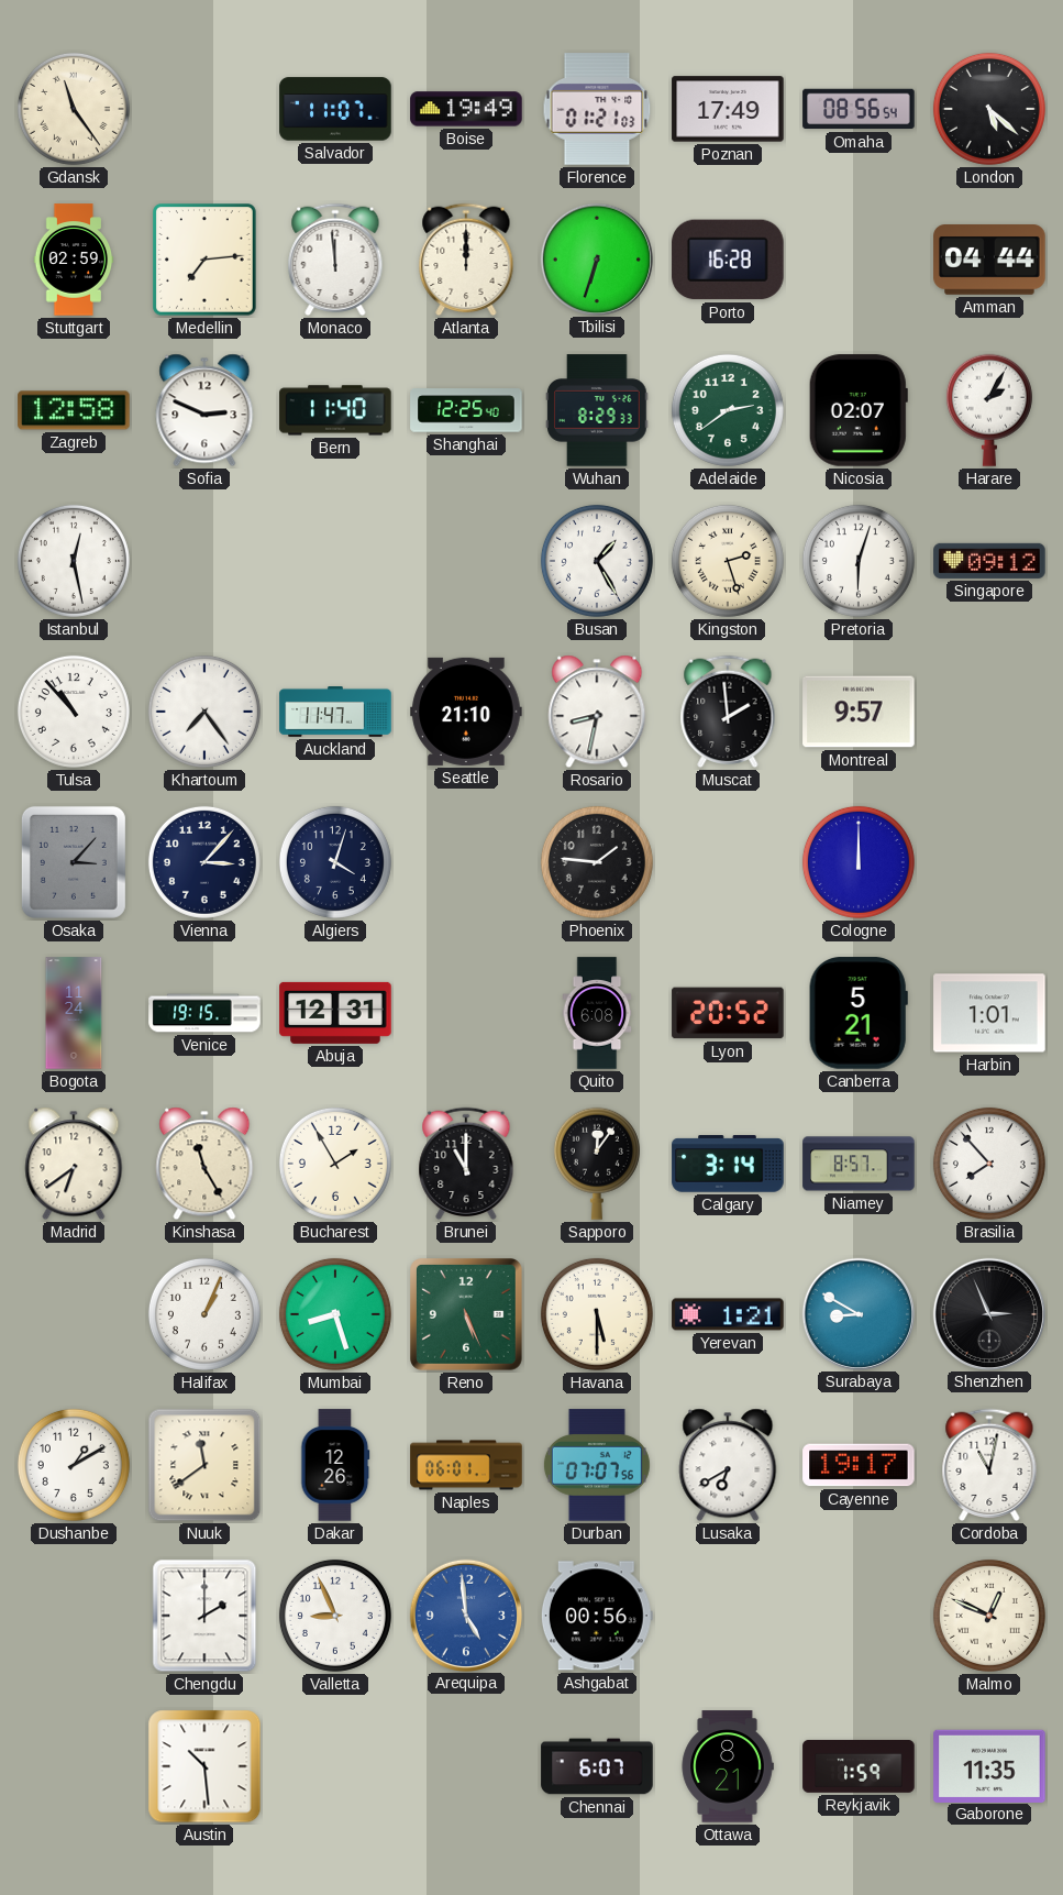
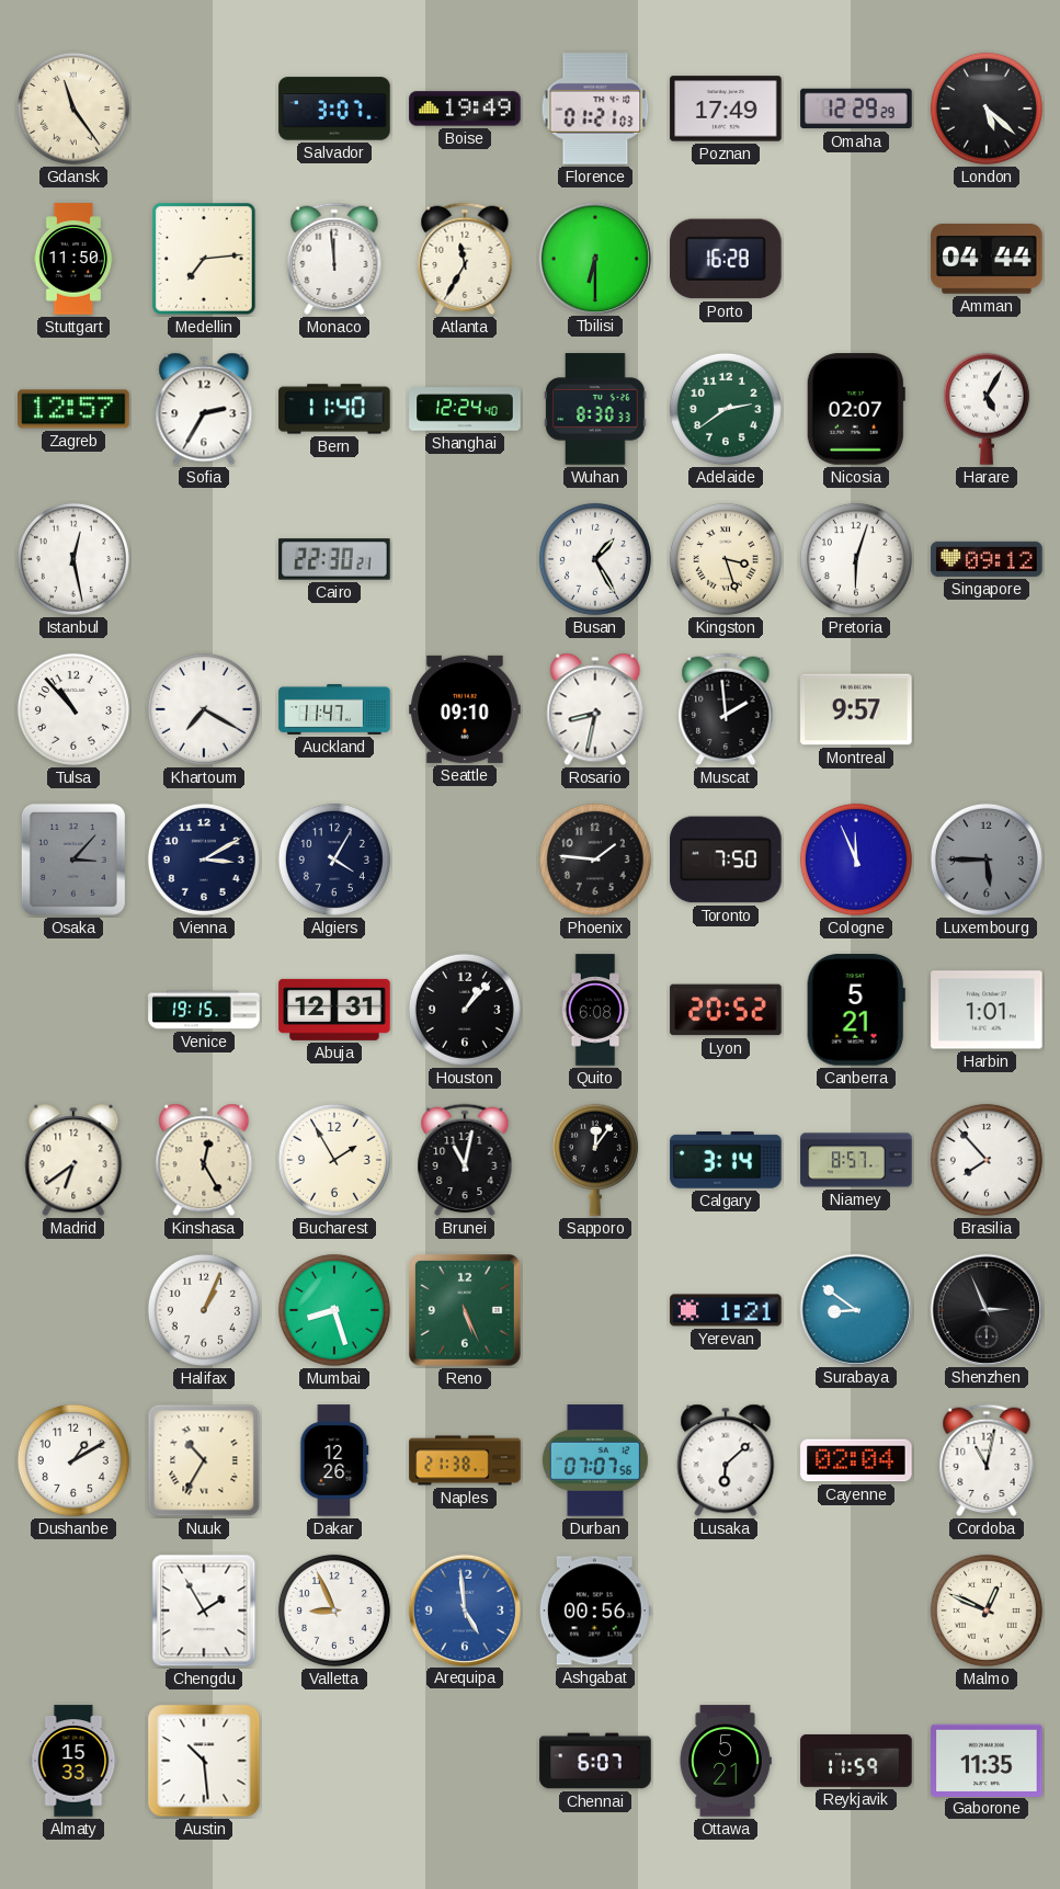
Salvador: 11:07 -> 3:07 (334, 109)
Omaha: 08:56 -> 12:29 (856, 109)
Stuttgart: 02:59 -> 11:50 (73, 259)
Atlanta: 12:00 -> 11:35 (465, 259)
Tbilisi: 6:33 -> 6:30 (594, 258)
Zagreb: 12:58 -> 12:57 (73, 409)
Sofia: 2:49 -> 2:35 (204, 409)
Shanghai: 12:25 -> 12:24 (465, 409)
Wuhan: 8:29 -> 8:30 (595, 409)
Harare: 2:05 -> 5:05 (987, 409)
Cairo: none -> 22:30 (334, 559)
Kingston: 2:27 -> 3:27 (726, 559)
Khartoum: 7:24 -> 7:20 (204, 709)
Seattle: 21:10 -> 09:10 (465, 709)
Vienna: 3:07 -> 3:10 (204, 860)
Algiers: 4:03 -> 4:05 (334, 860)
Toronto: none -> 7:50 (726, 860)
Cologne: 12:00 -> 11:56 (856, 860)
Luxembourg: none -> 5:45 (987, 860)
Bogota: 11:24 -> none (74, 1013)
Houston: none -> 1:07 (465, 1010)
Kinshasa: 11:25 -> 12:25 (204, 1160)
Brunei: 11:00 -> 11:02 (465, 1160)
Havana: 5:30 -> none (597, 1314)
Surabaya: 8:50 -> 8:51 (855, 1309)
Nuuk: 11:39 -> 10:35 (204, 1460)
Naples: 06:01 -> 21:38 (465, 1460)
Lusaka: 6:40 -> 6:08 (726, 1460)
Cayenne: 19:17 -> 02:04 (856, 1460)
Chengdu: 2:00 -> 1:55 (204, 1611)
Almaty: none -> 15:33 (73, 1761)
Ottawa: 8:21 -> 5:21 (726, 1761)
Reykjavik: 1:59 -> 11:59 (856, 1761)
